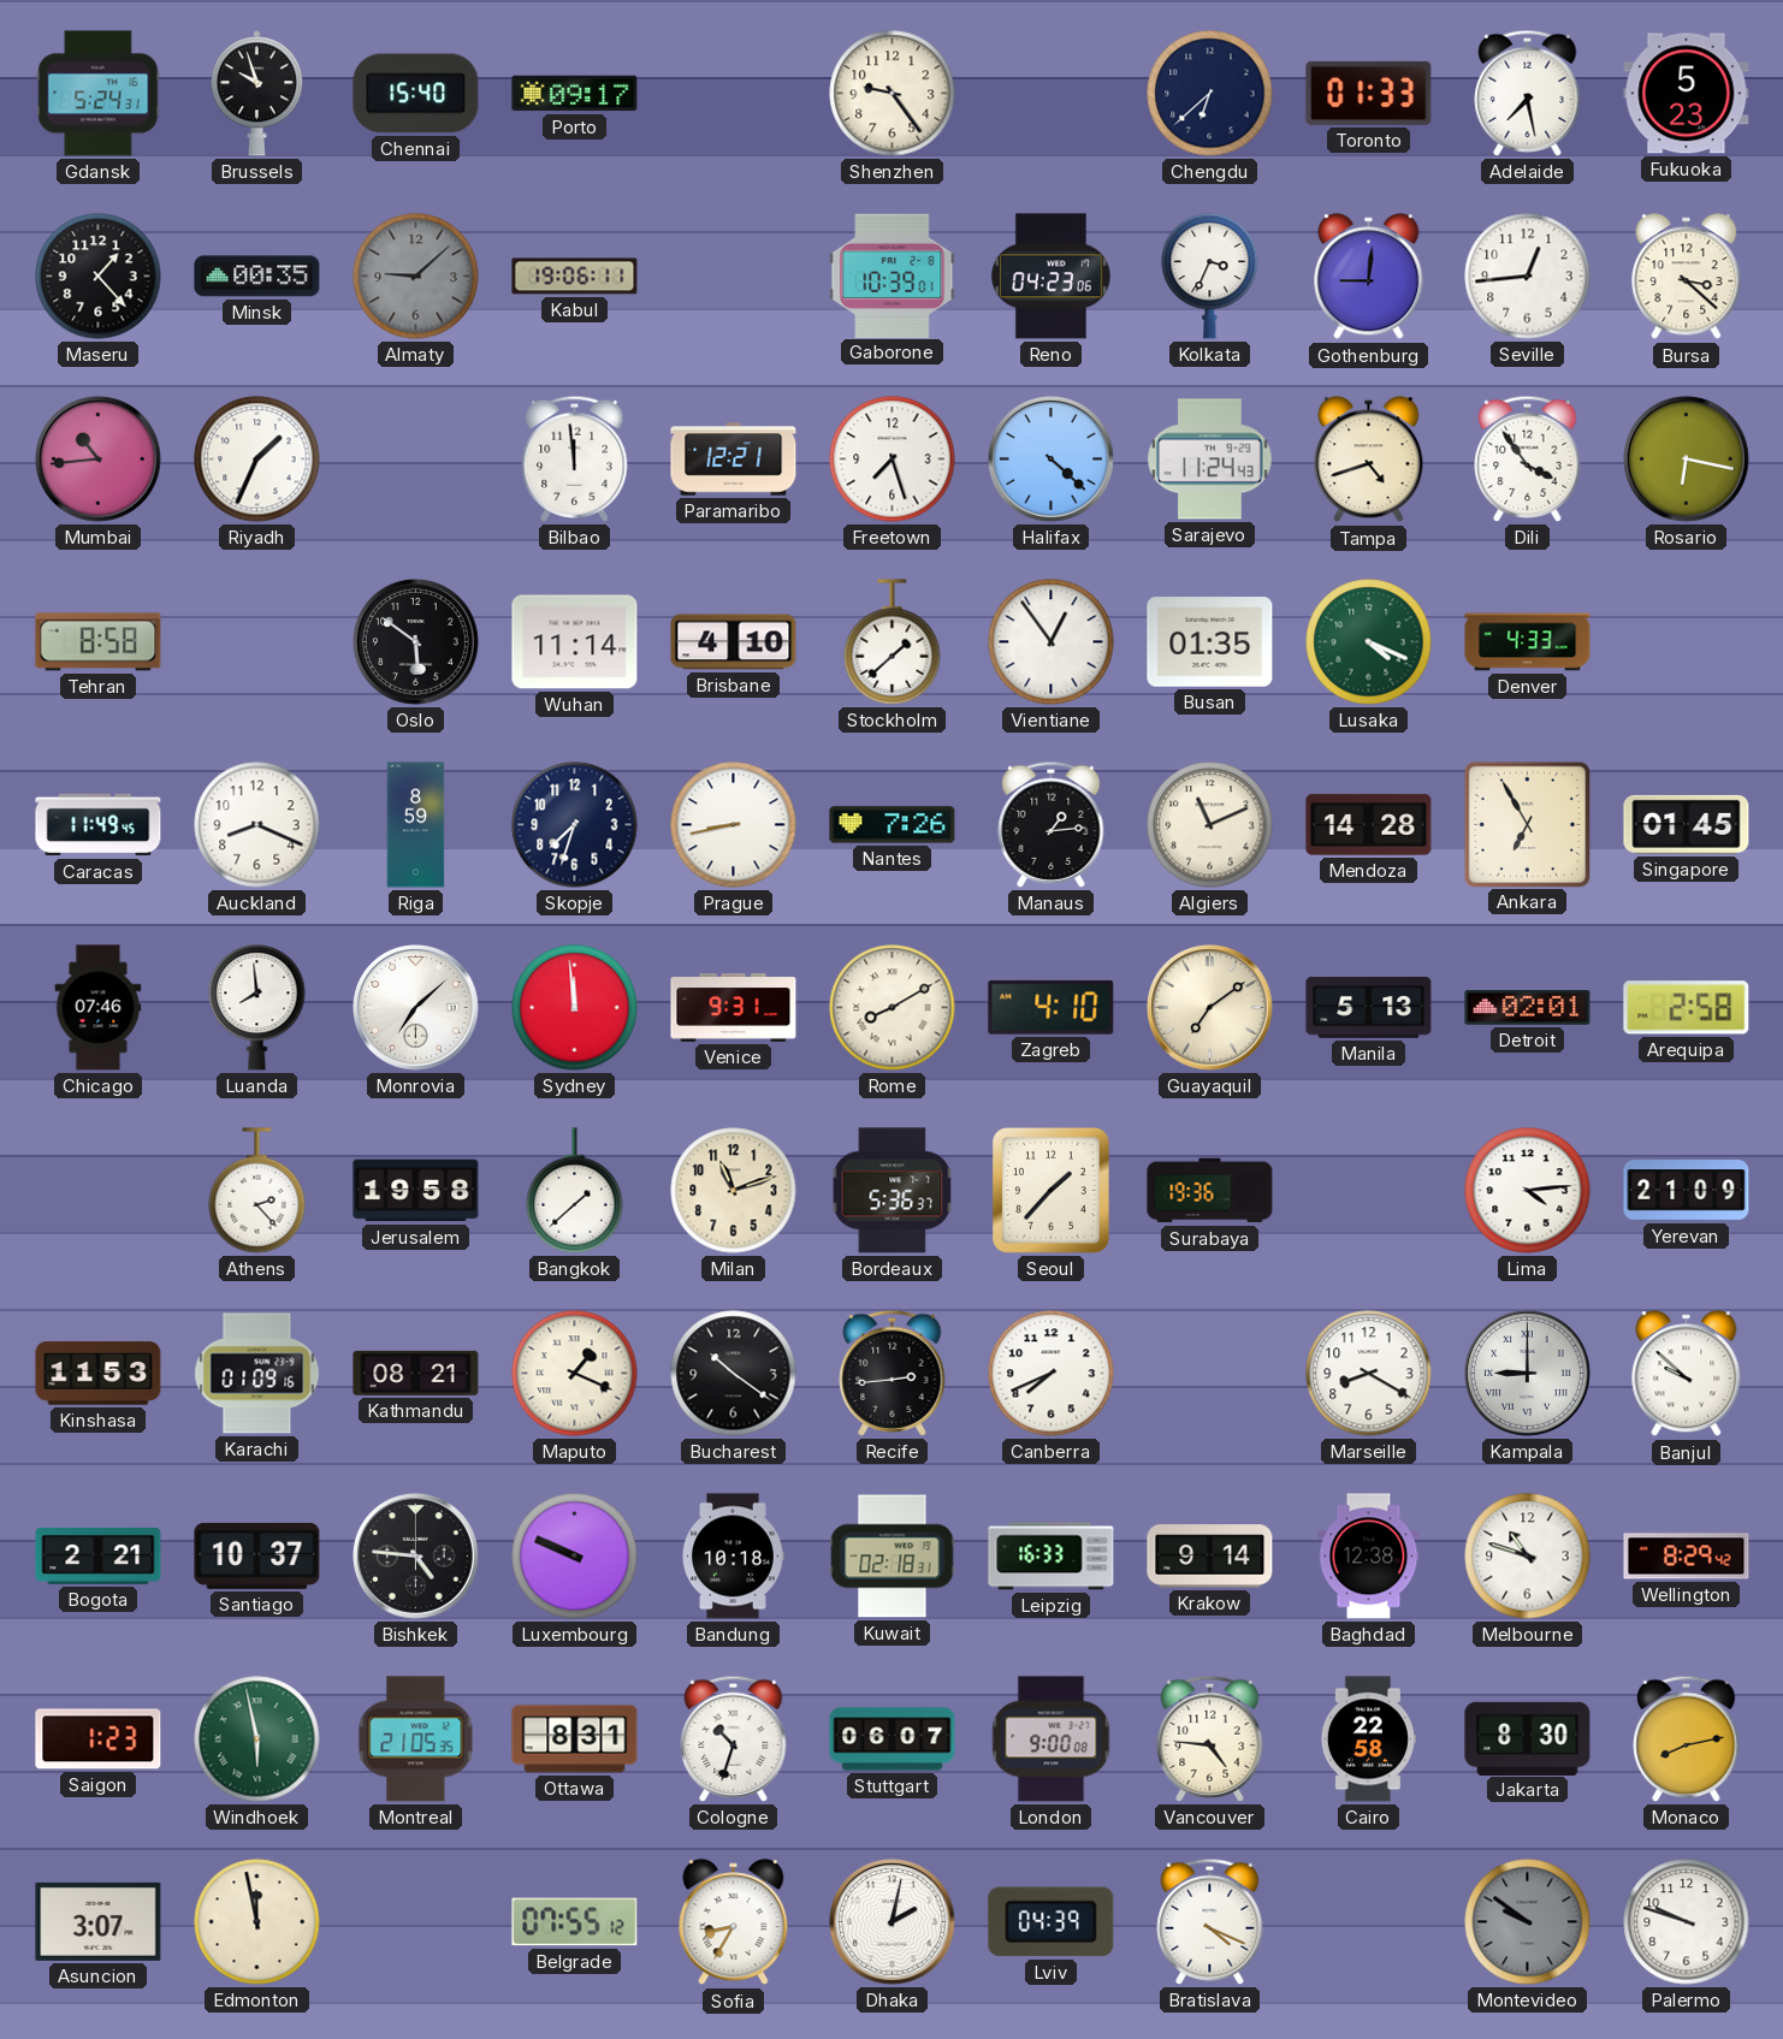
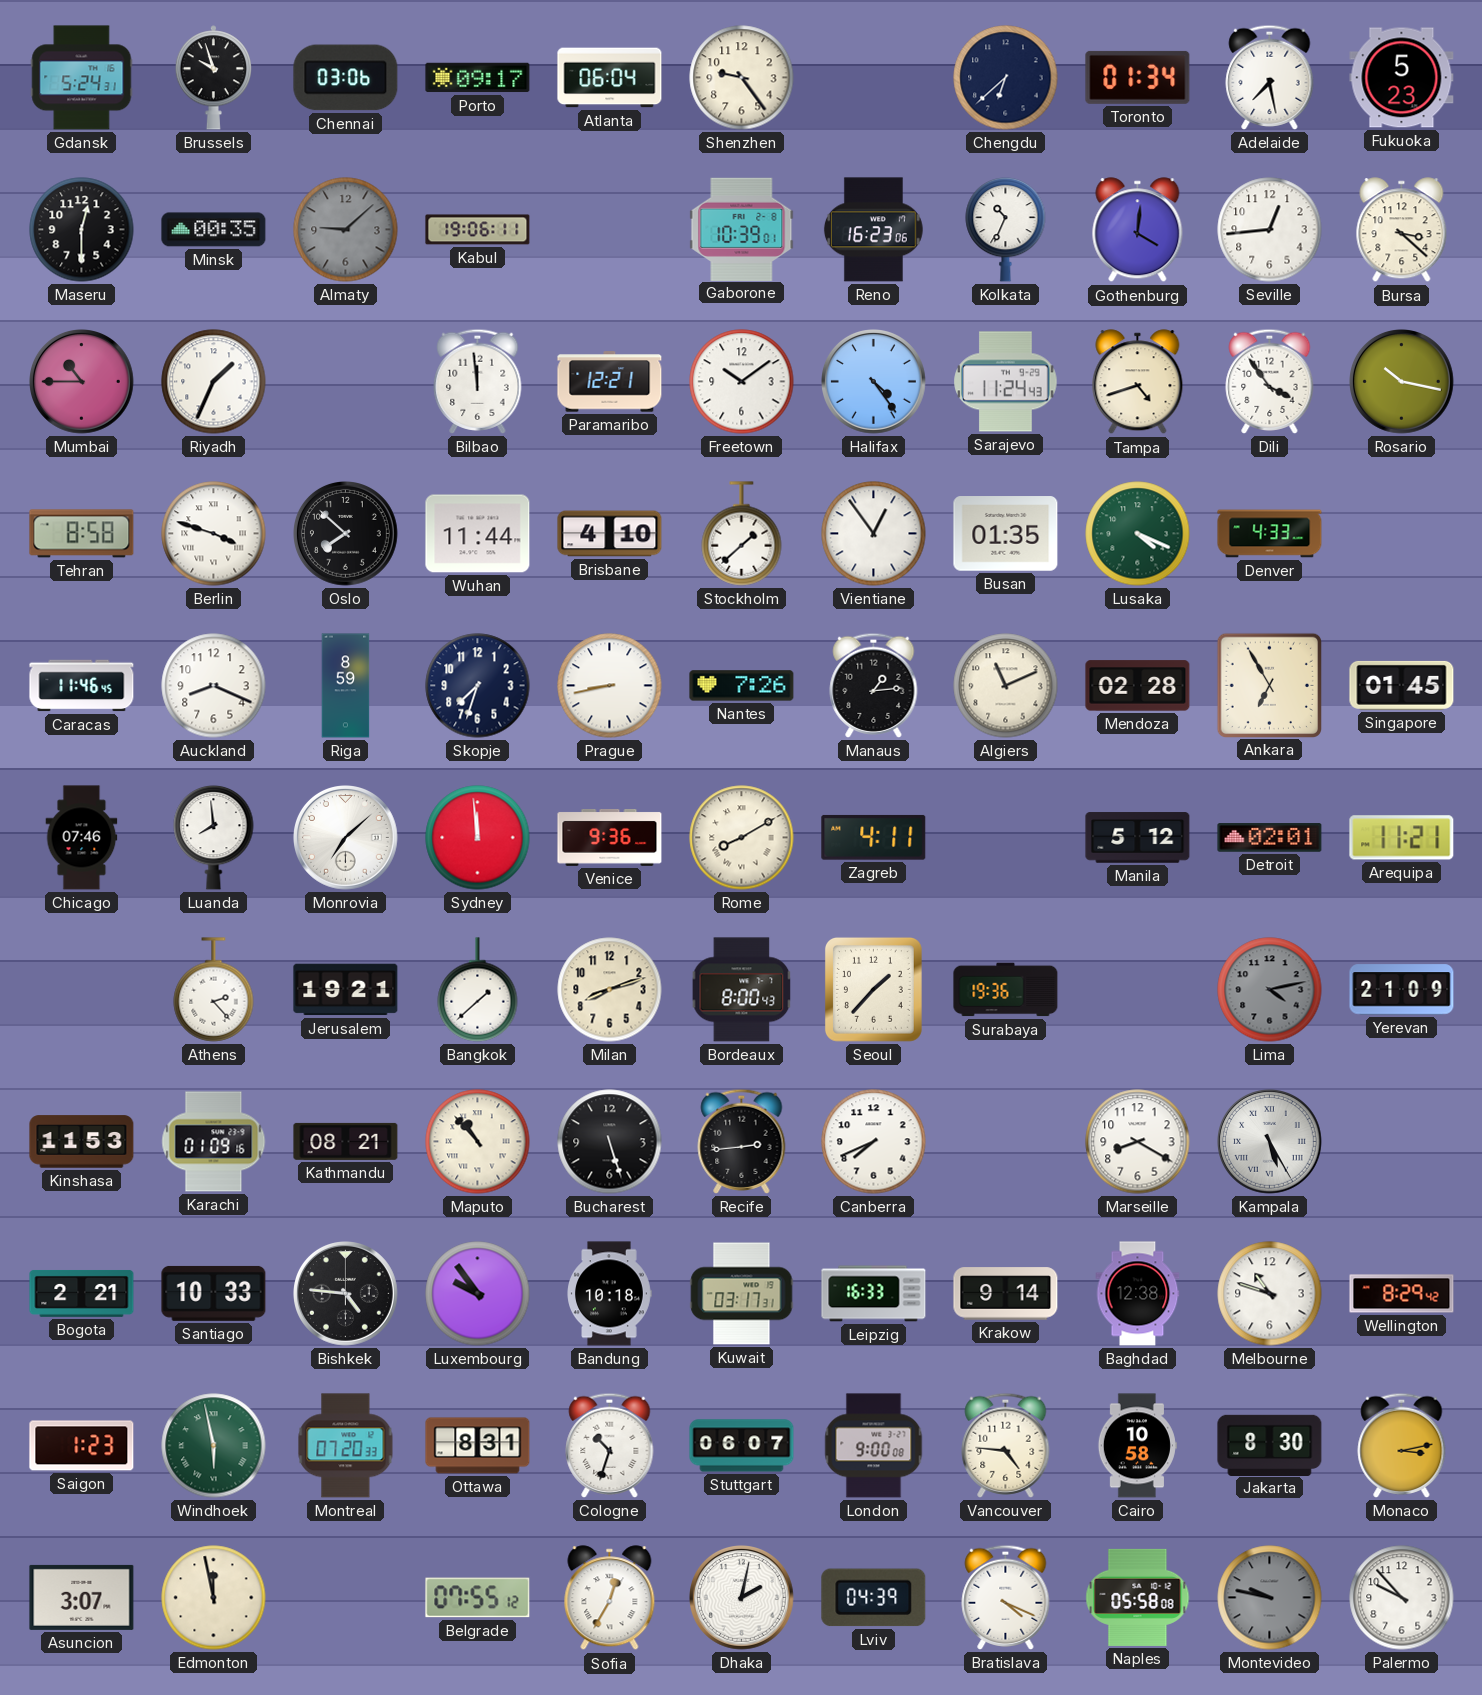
Chennai: 15:40 -> 03:06 (346, 78)
Atlanta: none -> 06:04 (610, 78)
Toronto: 01:33 -> 01:34 (1138, 77)
Maseru: 1:23 -> 12:30 (82, 230)
Reno: 04:23 -> 16:23 (873, 230)
Kolkata: 3:34 -> 10:34 (1006, 229)
Gothenburg: 9:01 -> 4:01 (1138, 230)
Mumbai: 10:44 -> 10:45 (82, 382)
Freetown: 7:27 -> 10:09 (742, 382)
Halifax: 4:22 -> 4:24 (874, 382)
Rosario: 6:17 -> 10:17 (1402, 382)
Berlin: none -> 3:48 (214, 534)
Oslo: 5:51 -> 7:52 (346, 534)
Wuhan: 11:14 -> 11:44 (478, 534)
Caracas: 11:49 -> 11:46 (82, 686)
Mendoza: 14:28 -> 02:28 (1138, 686)
Venice: 9:31 -> 9:36 (610, 838)
Zagreb: 4:10 -> 4:11 (874, 837)
Guayaquil: 7:09 -> none (1210, 1008)
Manila: 5:13 -> 5:12 (1138, 838)
Arequipa: 2:58 -> 11:21 (1402, 838)
Jerusalem: 19:58 -> 19:21 (346, 990)
Milan: 11:12 -> 8:12 (610, 990)
Bordeaux: 5:36 -> 8:00 (742, 990)
Lima: 4:14 -> 4:13 (1270, 990)
Lima dial: white -> grey (1270, 990)
Maputo: 1:19 -> 10:53 (478, 1142)
Bucharest: 10:21 -> 5:27 (610, 1142)
Kampala: 9:00 -> 5:25 (1270, 1142)
Banjul: 9:52 -> none (1687, 1374)
Santiago: 10:37 -> 10:33 (214, 1293)
Luxembourg: 9:49 -> 9:54 (478, 1294)
Kuwait: 02:18 -> 03:17 (742, 1294)
Montreal: 21:05 -> 07:20 (346, 1446)
Cairo: 22:58 -> 10:58 (1137, 1446)
Monaco: 8:13 -> 3:13 (1402, 1445)
Sofia: 8:35 -> 12:35 (610, 1598)
Naples: none -> 05:58 (1138, 1597)
Montevideo: 9:51 -> 9:47 (1270, 1598)
Palermo: 9:48 -> 9:53 (1402, 1598)
